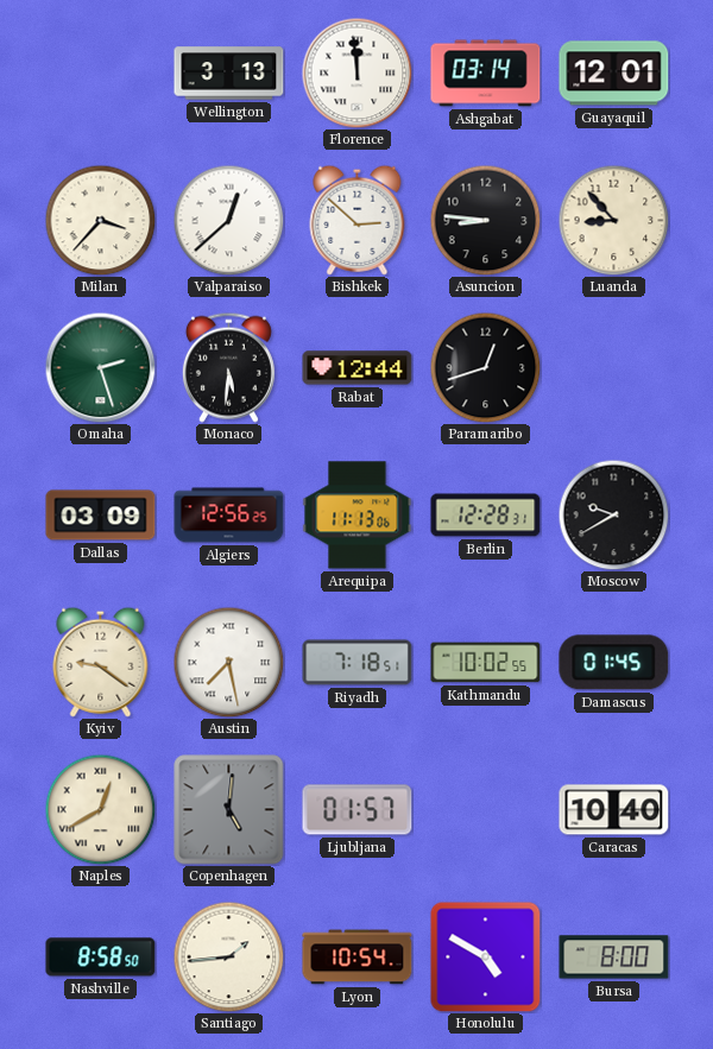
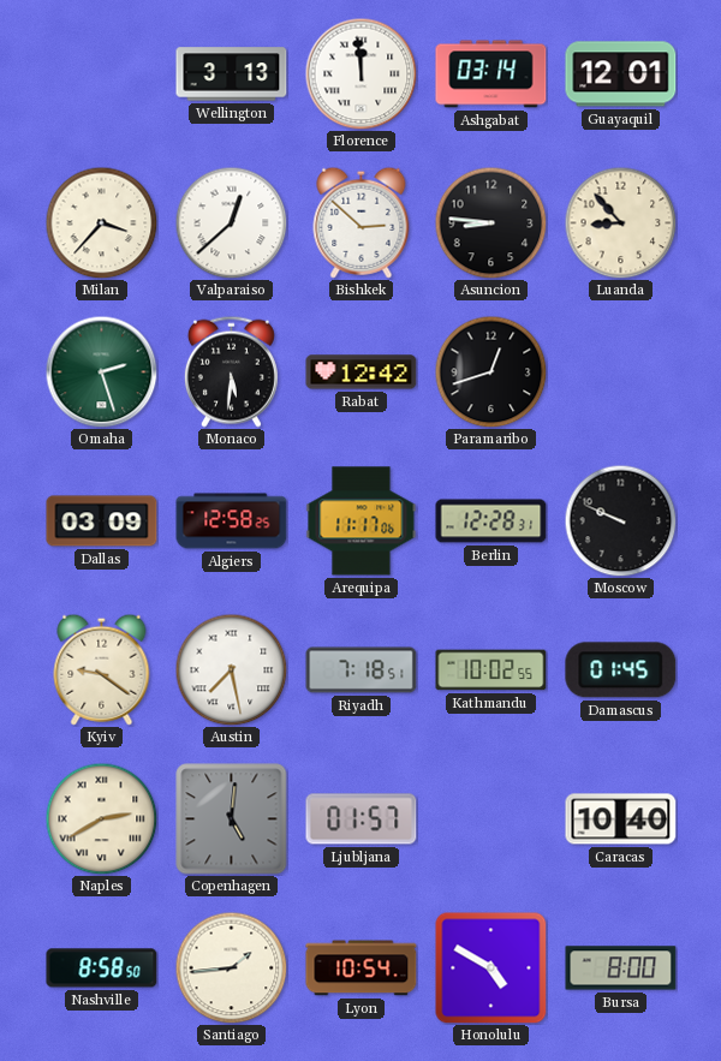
Rabat: 12:44 -> 12:42 (362, 372)
Algiers: 12:56 -> 12:58 (232, 521)
Arequipa: 11:13 -> 11:17 (362, 521)
Moscow: 9:40 -> 9:49 (620, 520)
Naples: 12:40 -> 2:40 (101, 818)
